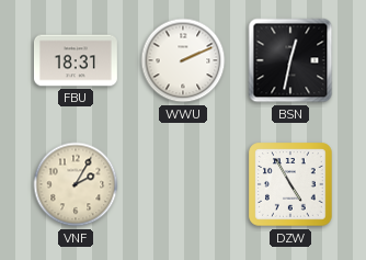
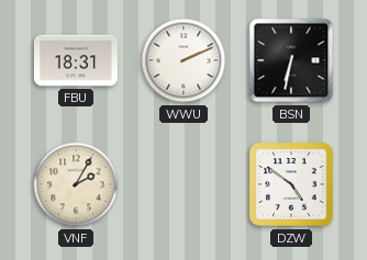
BSN: 12:32 -> 6:32 (291, 60)
DZW: 4:55 -> 4:51 (291, 184)
